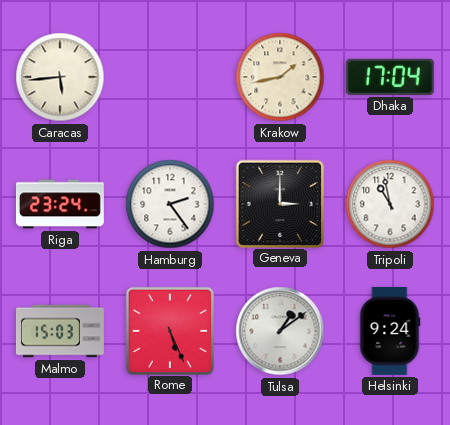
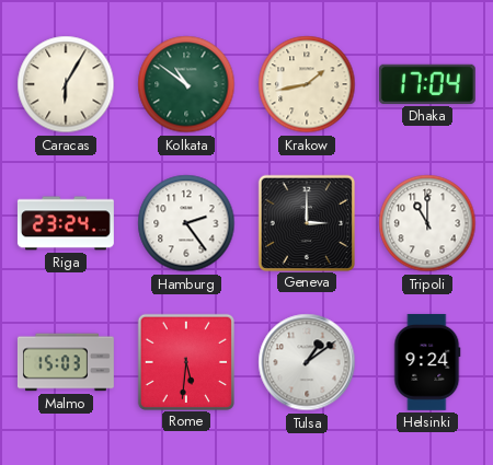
Caracas: 5:44 -> 6:05 (66, 84)
Kolkata: none -> 10:51 (186, 84)
Tripoli: 10:58 -> 11:00 (427, 223)
Rome: 5:26 -> 5:31 (185, 361)
